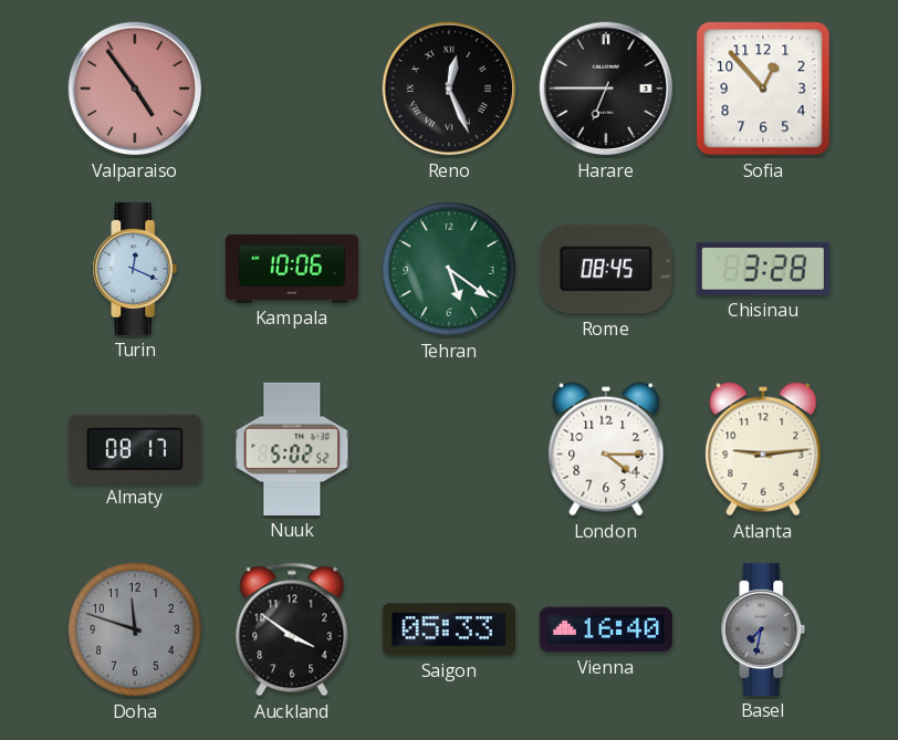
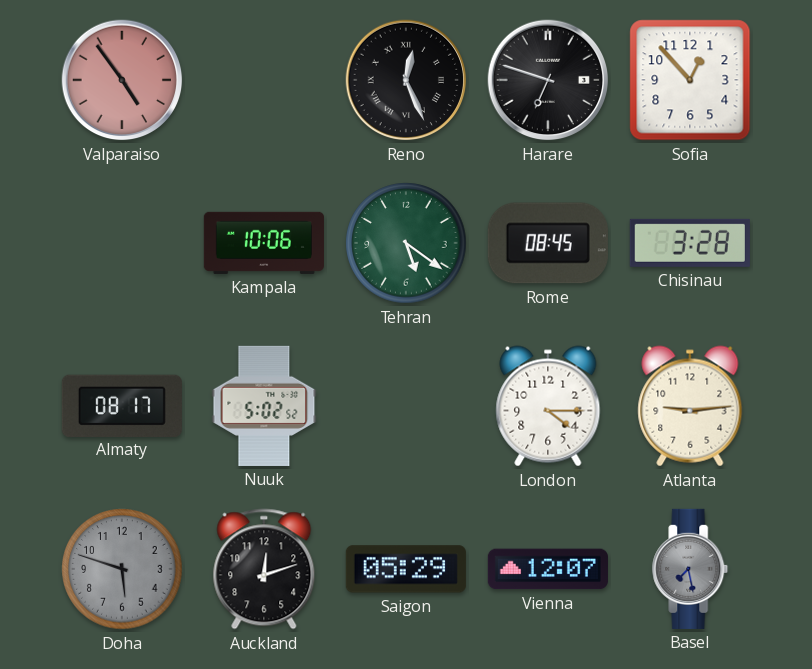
Harare: 6:45 -> 6:48 (548, 80)
Turin: 12:19 -> none (135, 269)
Doha: 11:48 -> 5:48 (122, 569)
Auckland: 3:51 -> 12:12 (264, 569)
Saigon: 05:33 -> 05:29 (406, 569)
Vienna: 16:40 -> 12:07 (548, 569)
Basel: 7:32 -> 7:28 (690, 569)
